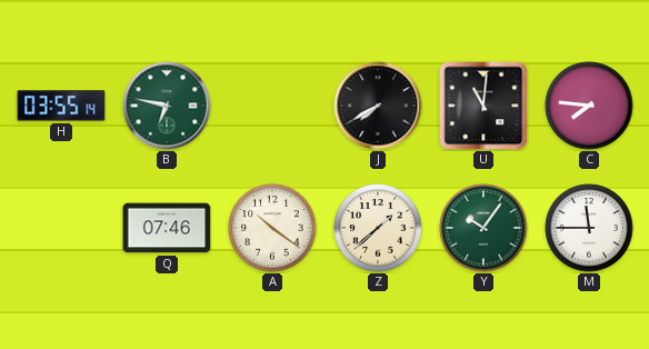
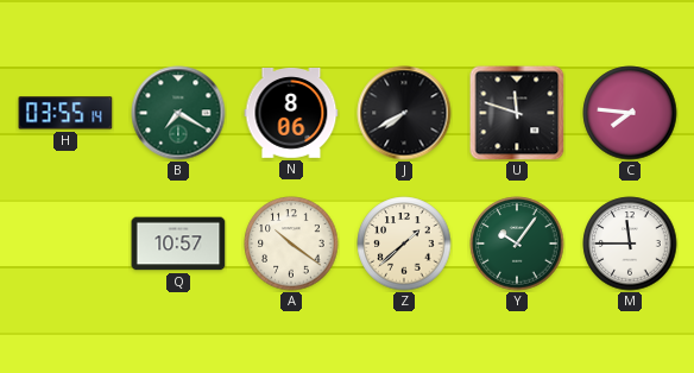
B: 6:47 -> 7:20 (178, 113)
N: none -> 8:06 (291, 114)
U: 11:01 -> 11:48 (517, 113)
Q: 07:46 -> 10:57 (178, 244)
